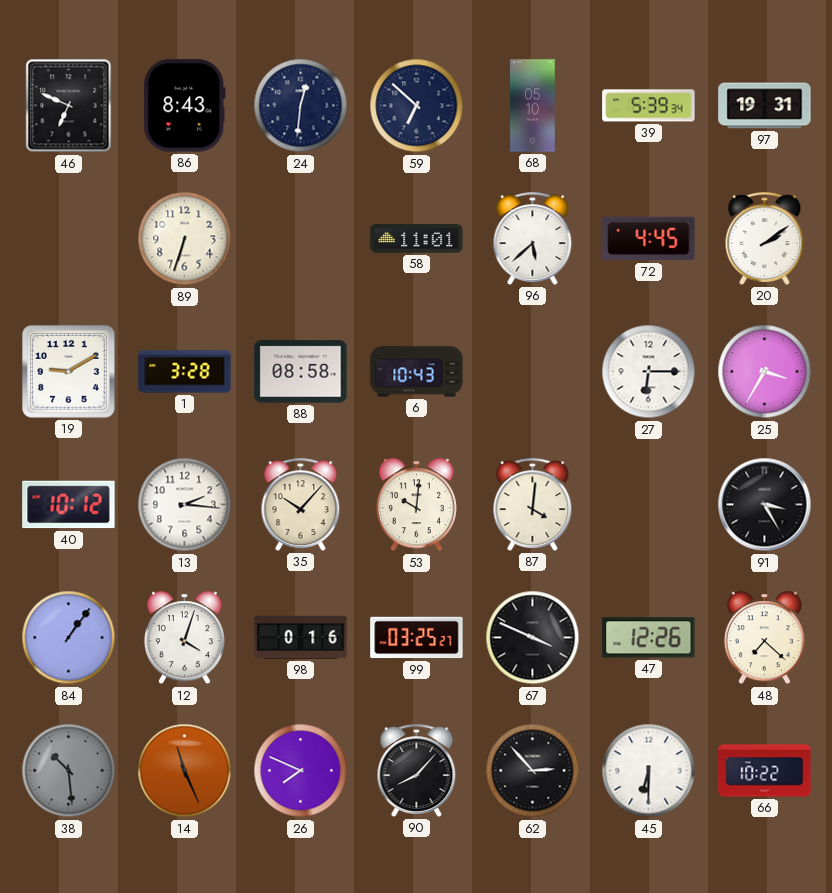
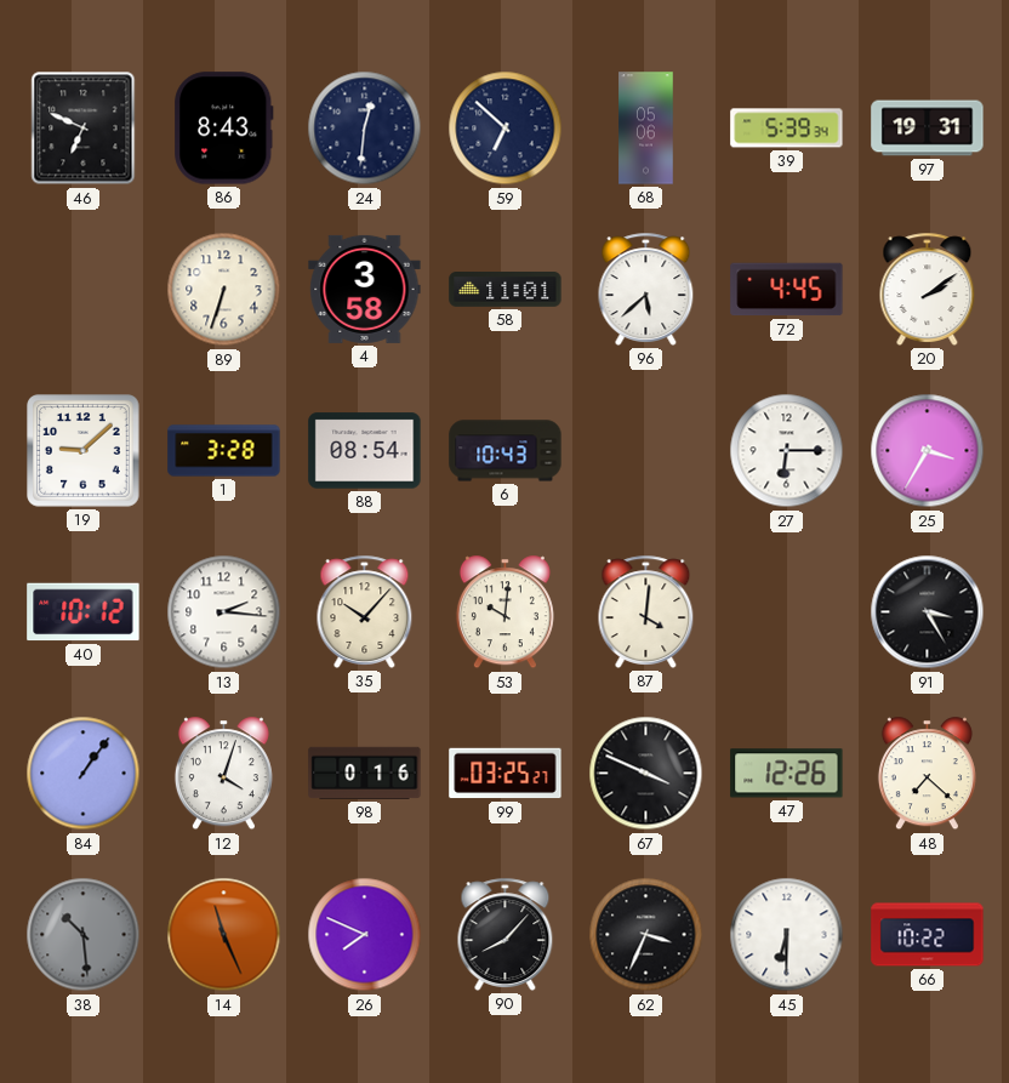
68: 05:10 -> 05:06 (646, 129)
4: none -> 3:58 (365, 289)
19: 9:10 -> 9:08 (84, 451)
88: 08:58 -> 08:54 (365, 451)
62: 2:53 -> 3:34 (646, 935)
